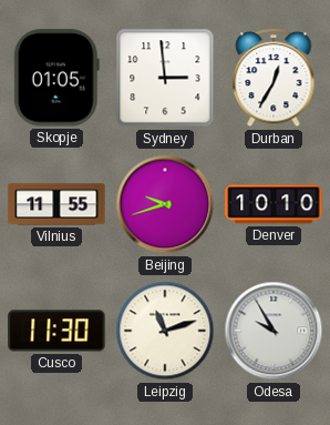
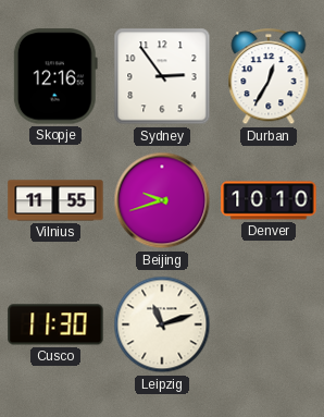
Skopje: 01:05 -> 12:16 (55, 76)
Sydney: 2:59 -> 2:54 (162, 76)
Odesa: 9:55 -> none (274, 331)
